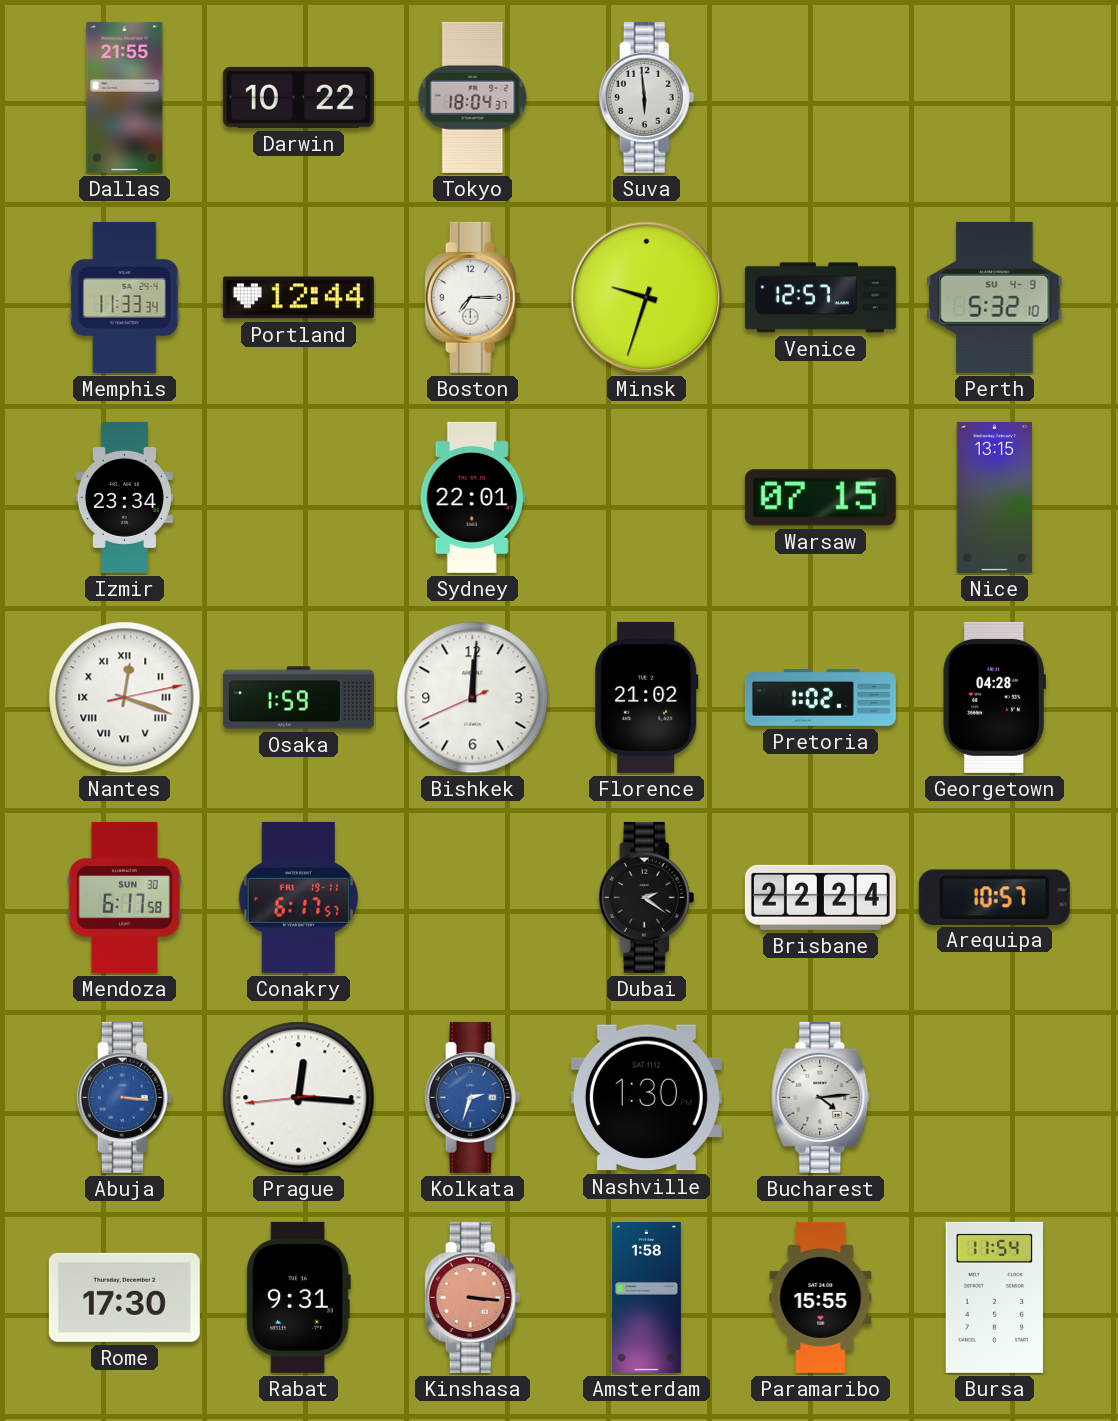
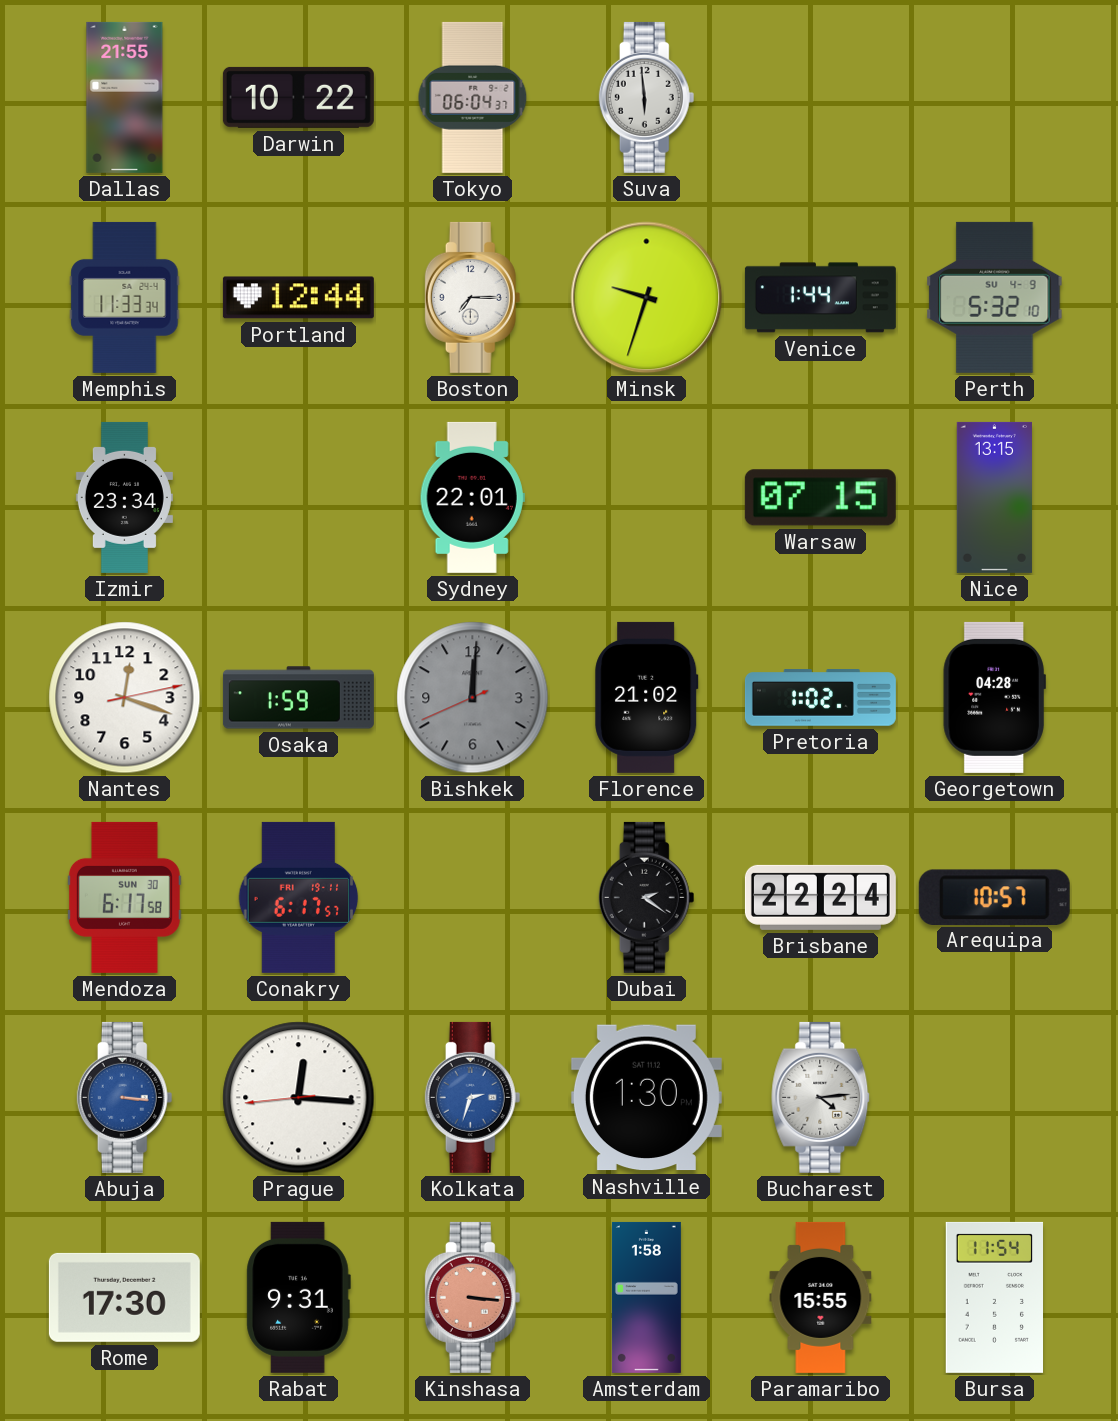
Tokyo: 18:04 -> 06:04 (473, 97)
Venice: 12:57 -> 1:44 (820, 298)
Nantes numerals: Roman -> Arabic (125, 698)
Bishkek dial: white -> grey (473, 698)
